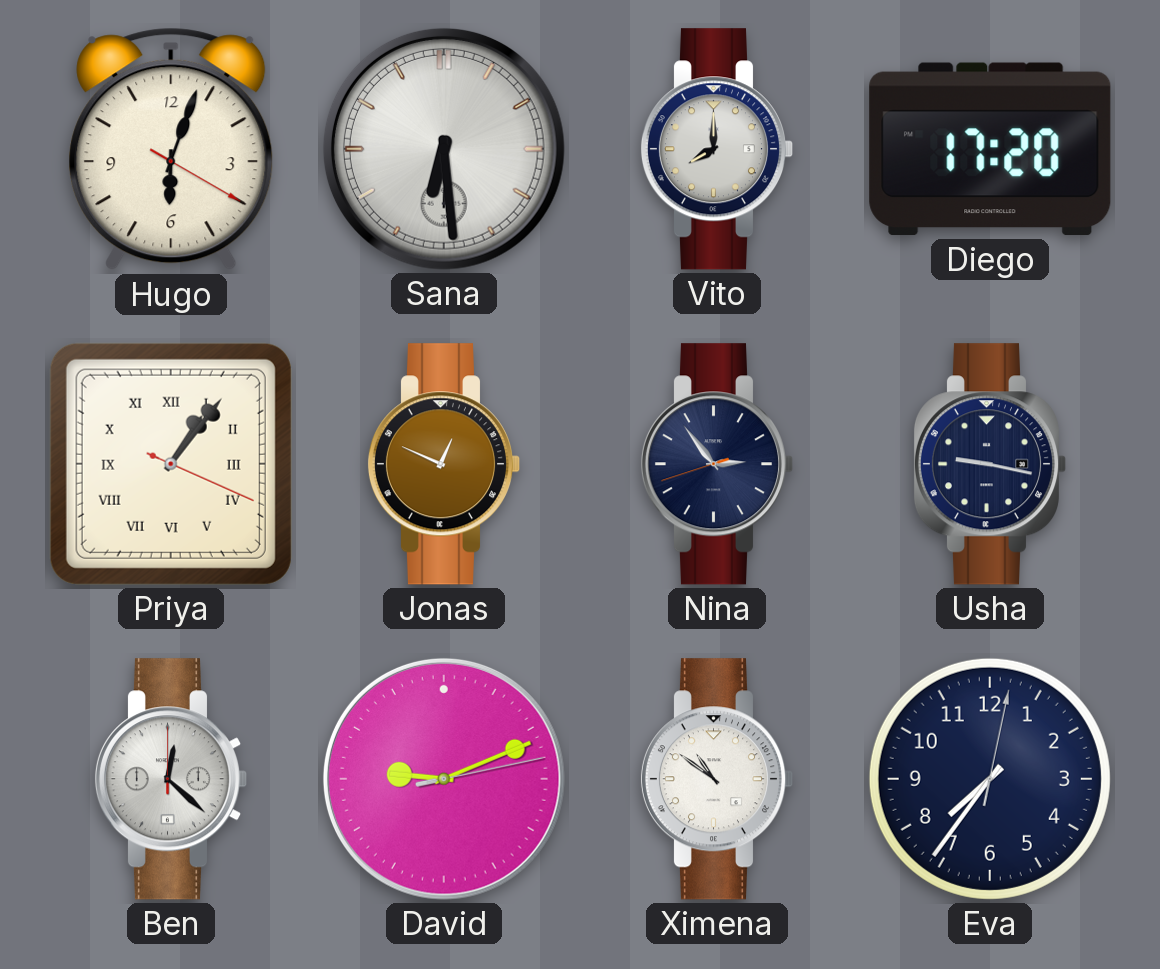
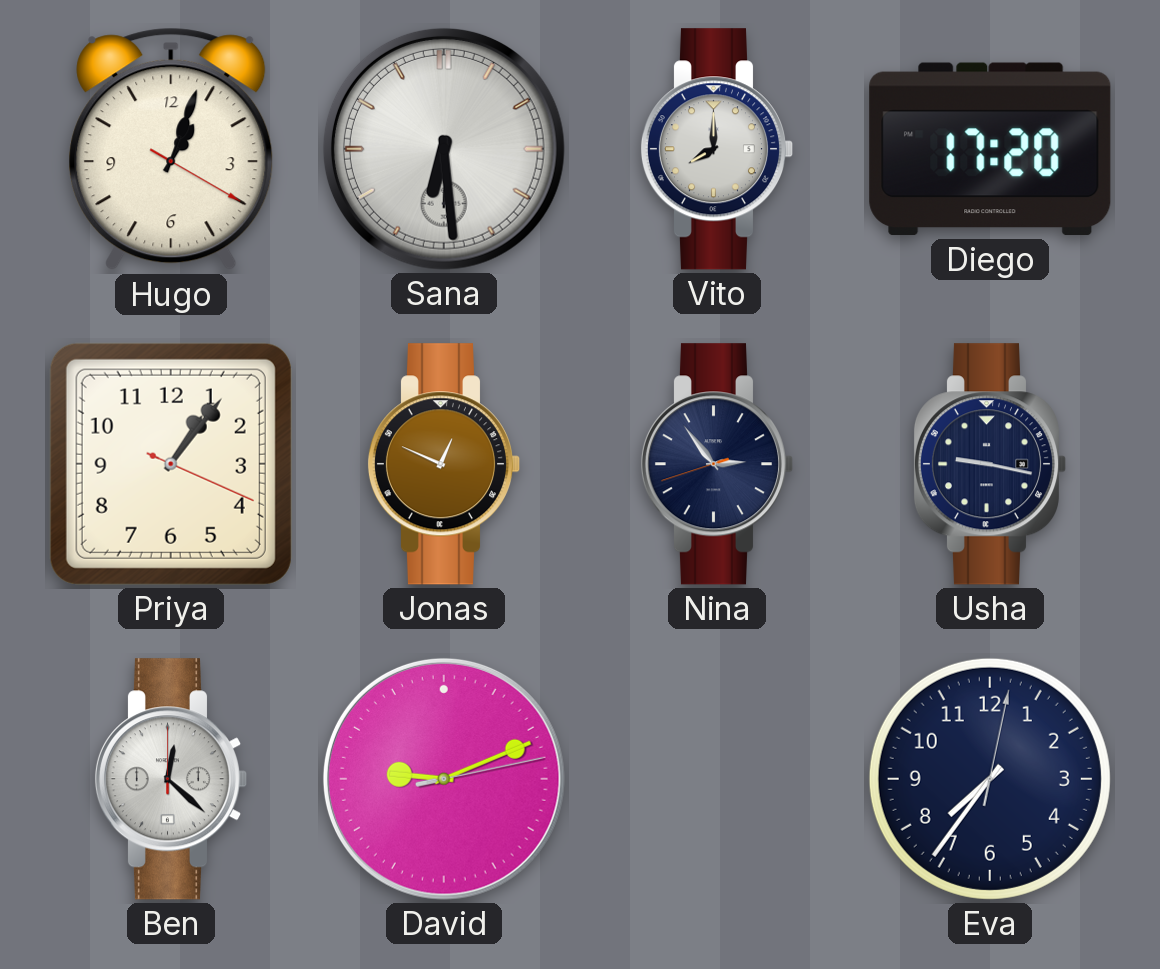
Hugo: 6:03 -> 1:03 (171, 149)
Priya numerals: Roman -> Arabic (171, 464)
Ximena: 10:51 -> none (716, 779)
